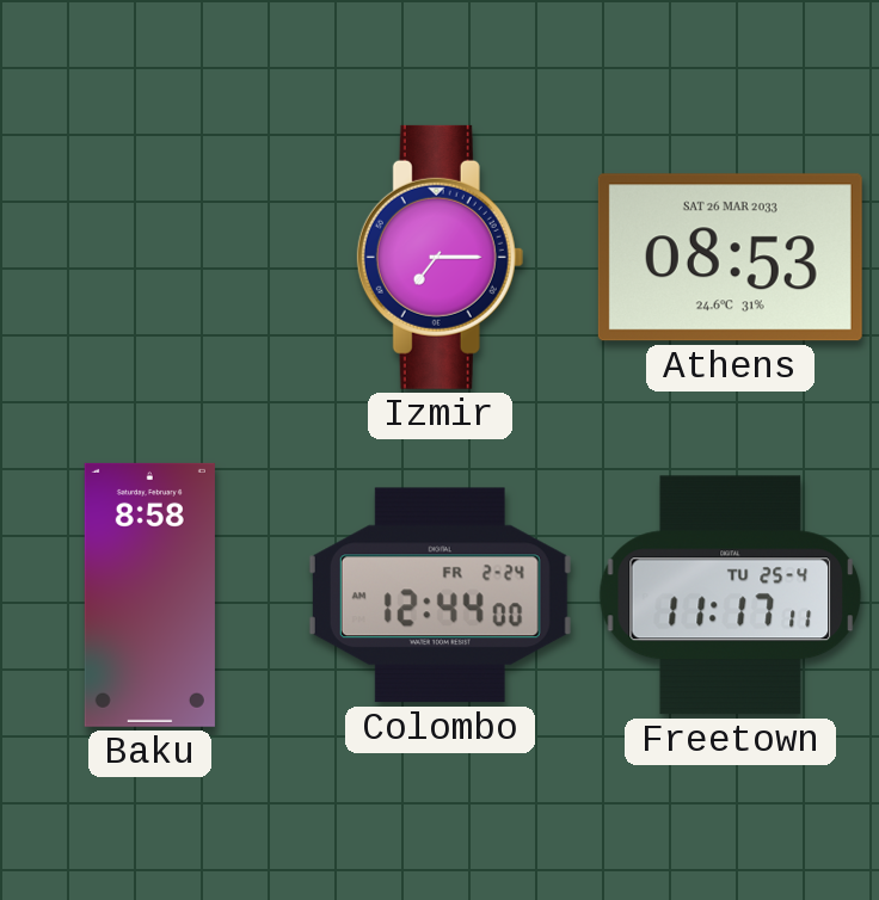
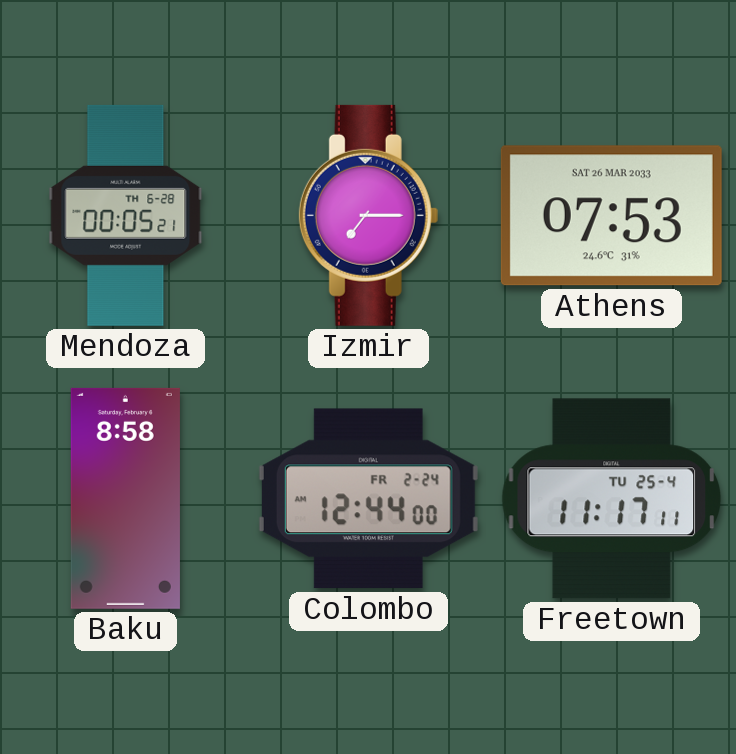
Mendoza: none -> 00:05 (126, 215)
Athens: 08:53 -> 07:53 (611, 216)
